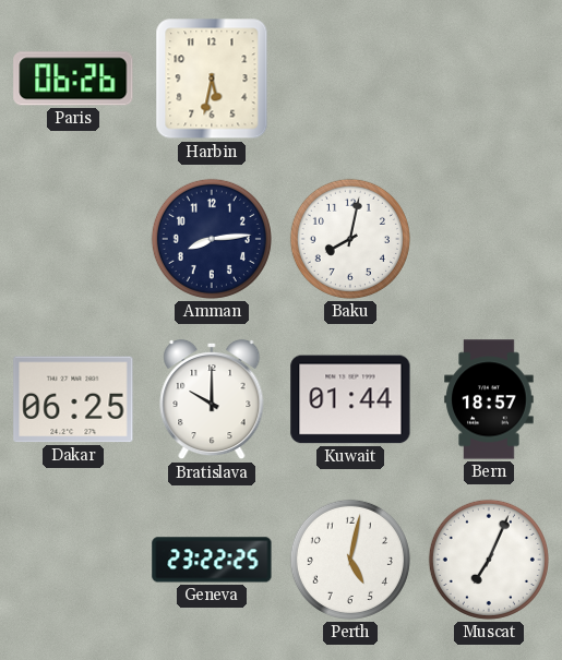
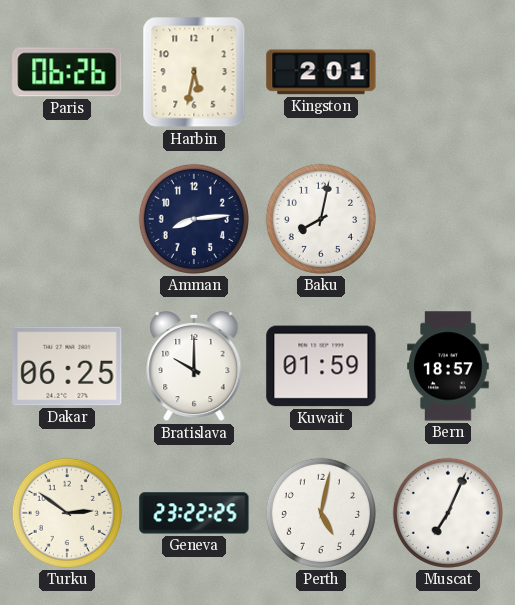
Kingston: none -> 2:01 (321, 72)
Kuwait: 01:44 -> 01:59 (321, 366)
Turku: none -> 2:51 (67, 513)
